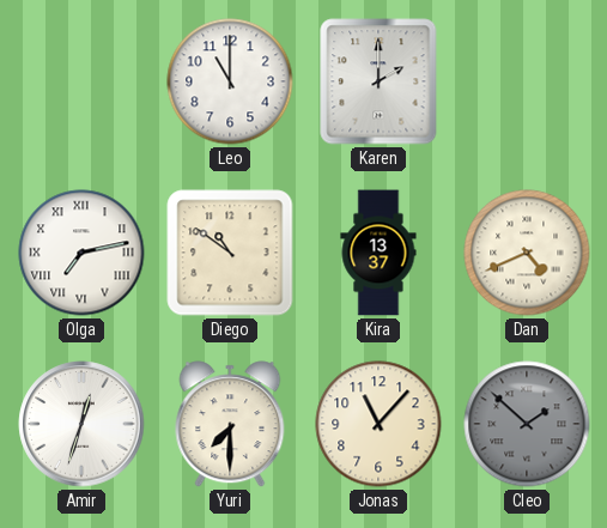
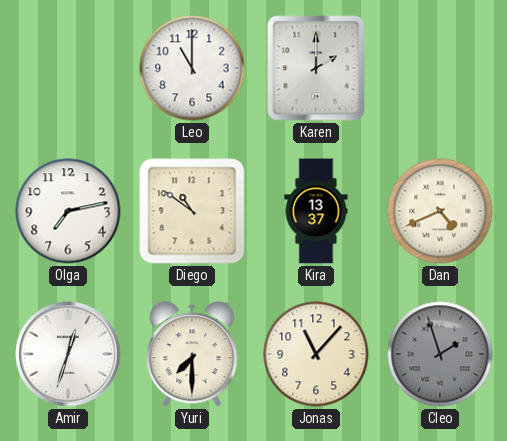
Olga numerals: Roman -> Arabic (68, 211)
Cleo: 1:52 -> 1:57 (440, 354)
